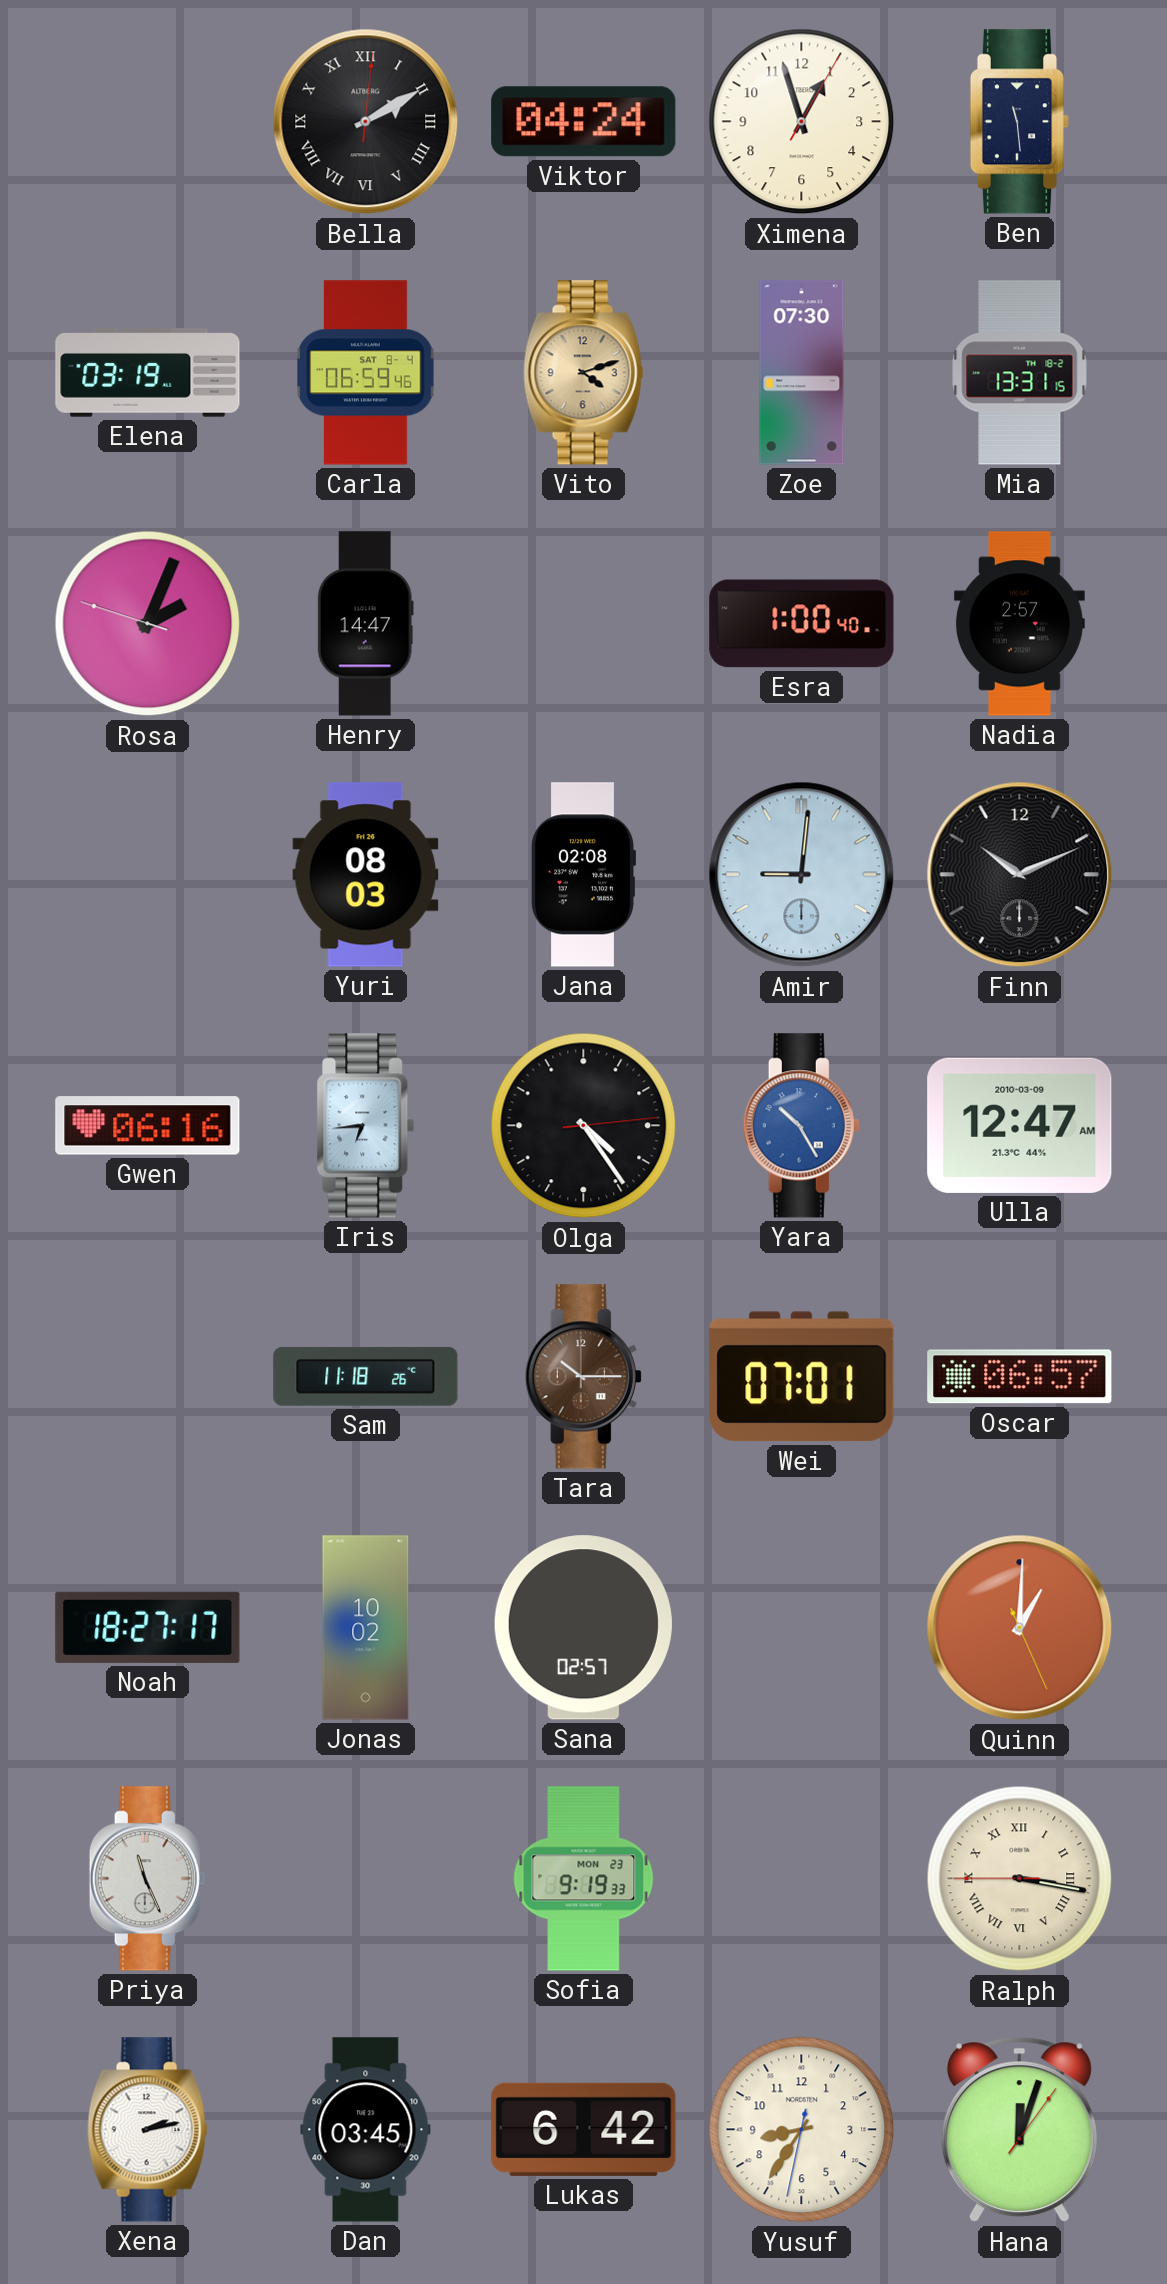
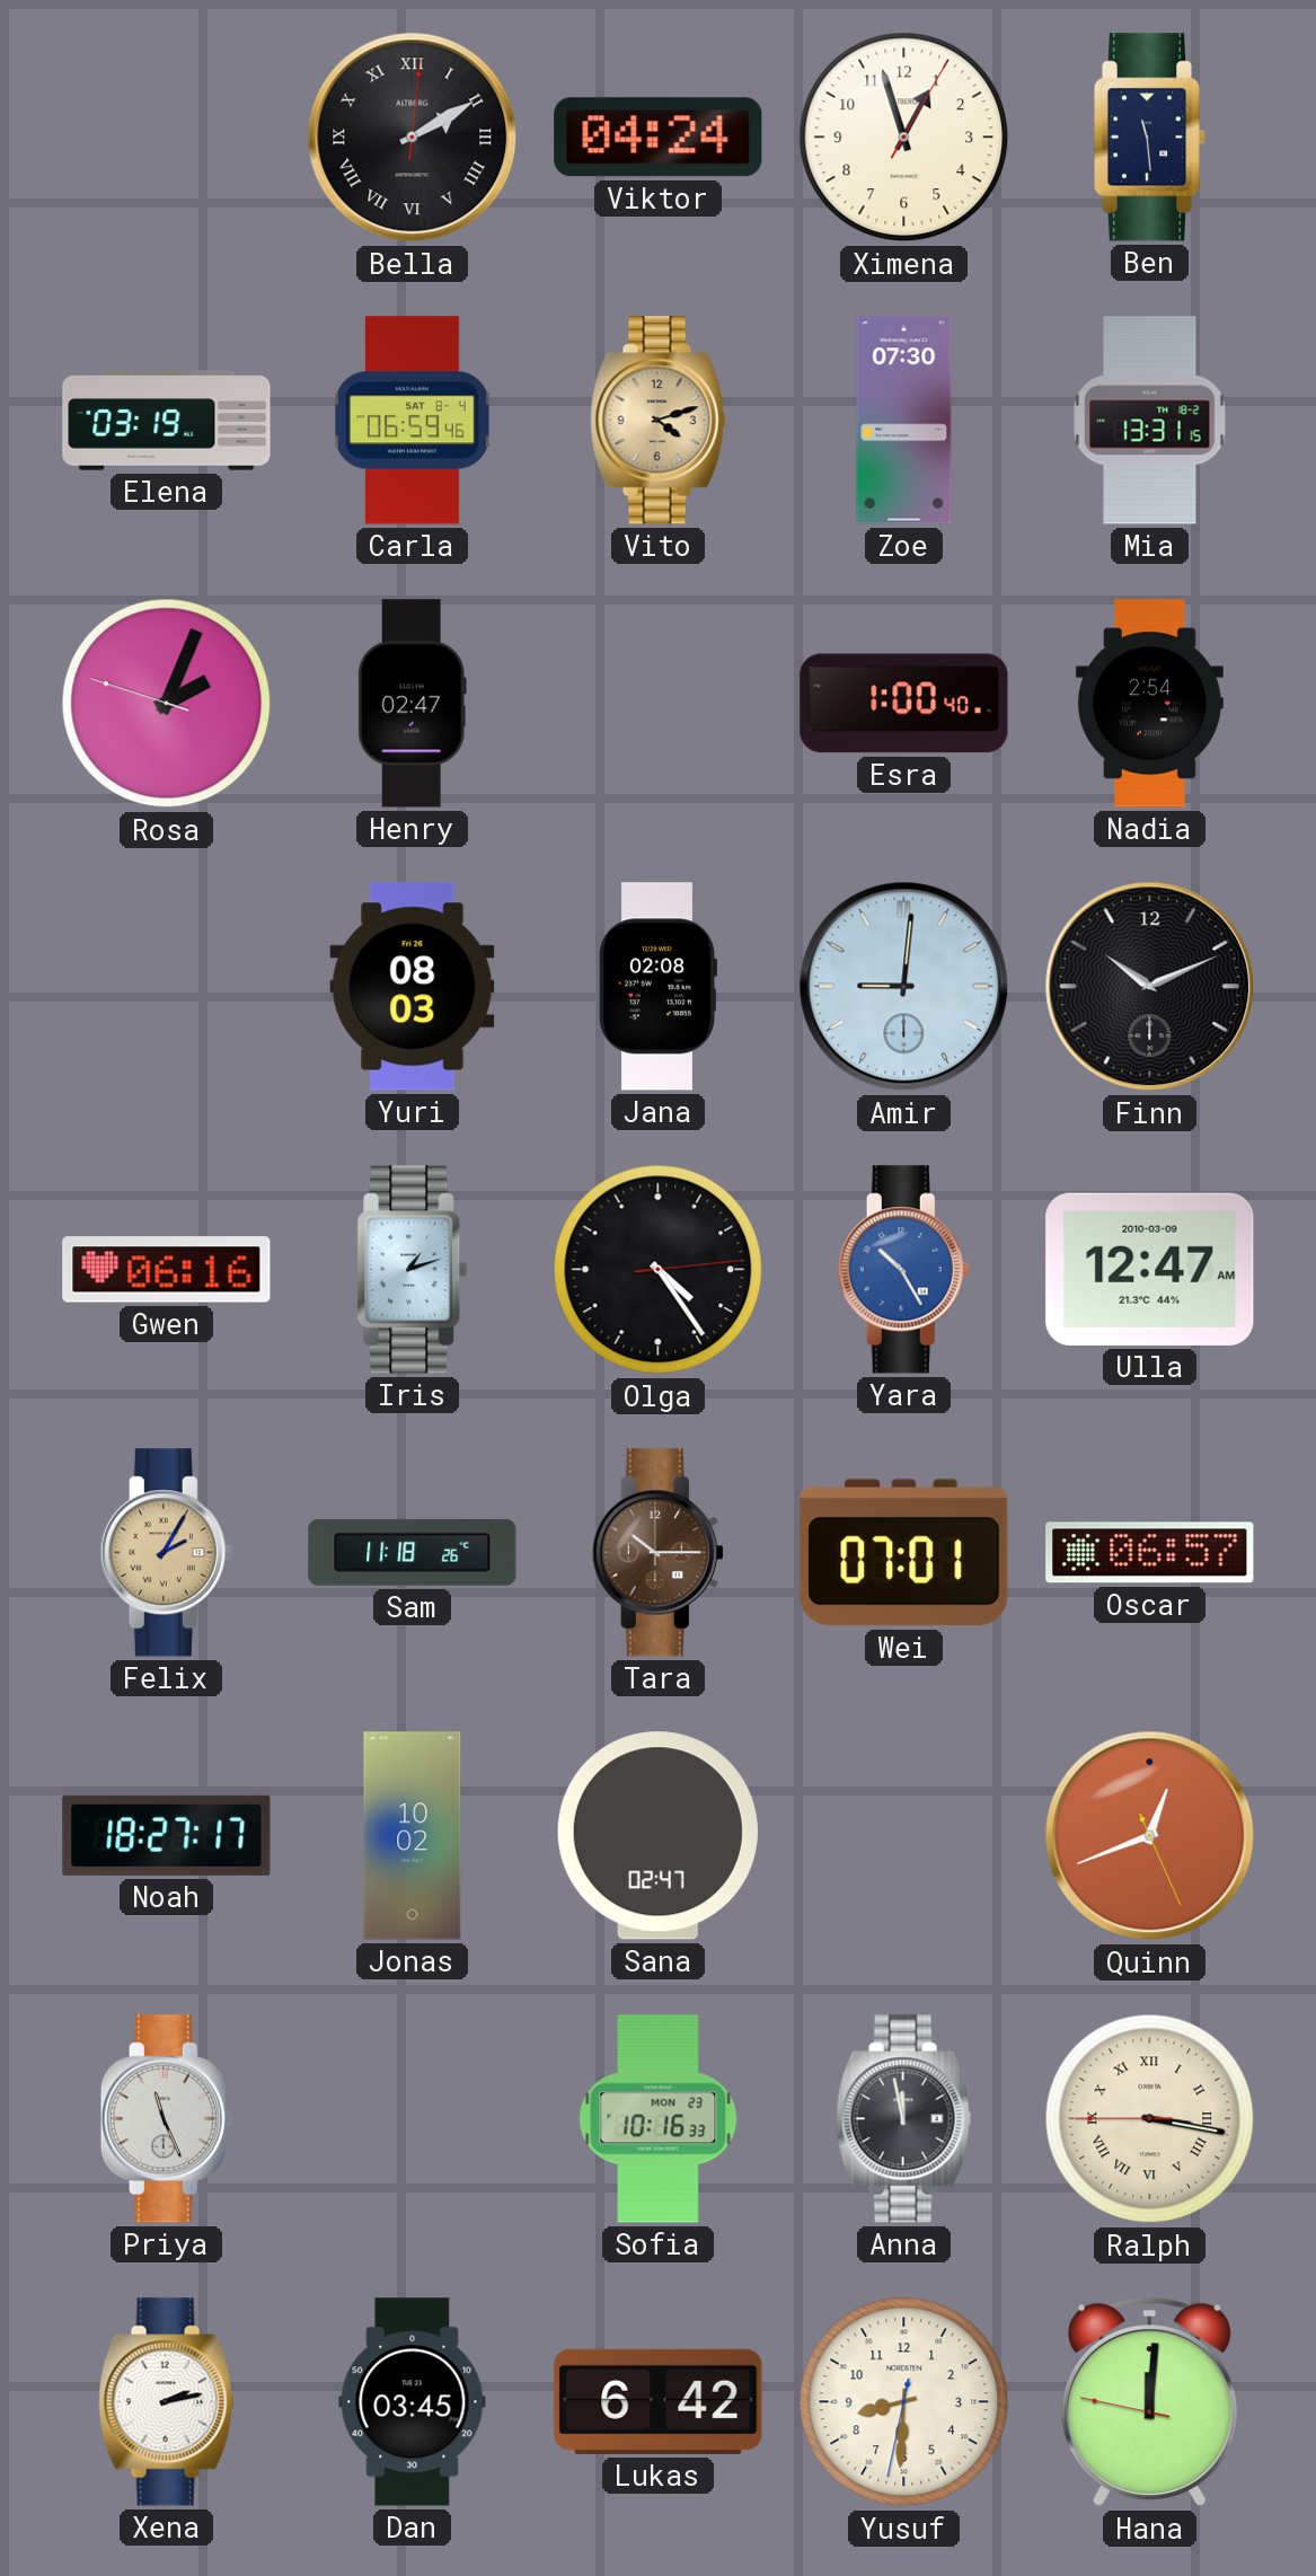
Henry: 14:47 -> 02:47 (412, 704)
Nadia: 2:57 -> 2:54 (1149, 704)
Iris: 6:44 -> 1:12 (413, 1270)
Felix: none -> 2:05 (166, 1553)
Sana: 02:57 -> 02:47 (657, 1836)
Quinn: 1:00 -> 12:41 (1150, 1836)
Sofia: 9:19 -> 10:16 (659, 2119)
Anna: none -> 11:58 (904, 2119)
Yusuf: 8:35 -> 8:30 (904, 2402)
Hana: 12:03 -> 12:00 (1149, 2402)
